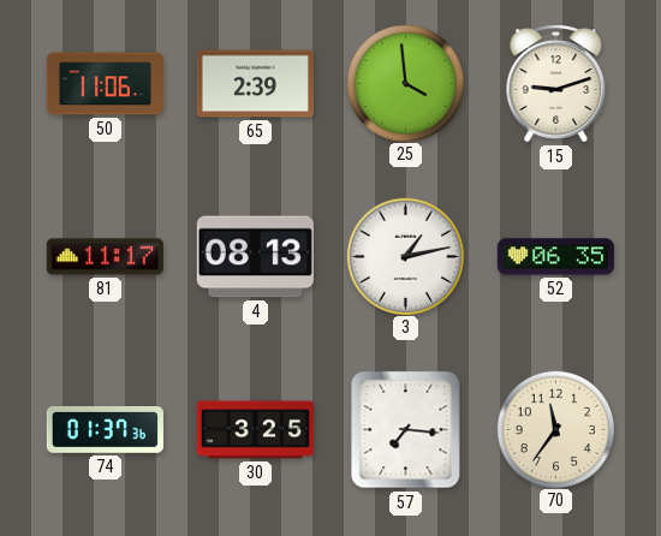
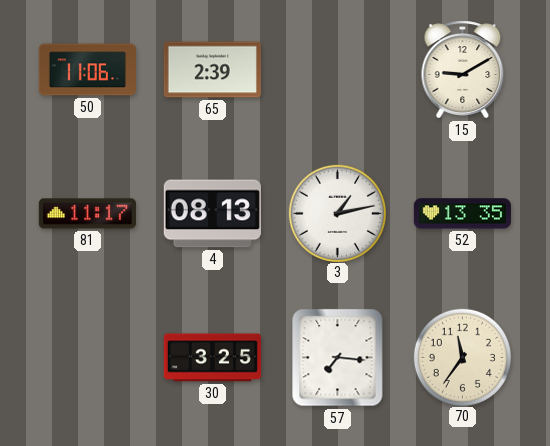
25: 3:59 -> none (405, 83)
15: 9:12 -> 9:10 (463, 70)
52: 06:35 -> 13:35 (462, 214)
74: 01:37 -> none (105, 429)
